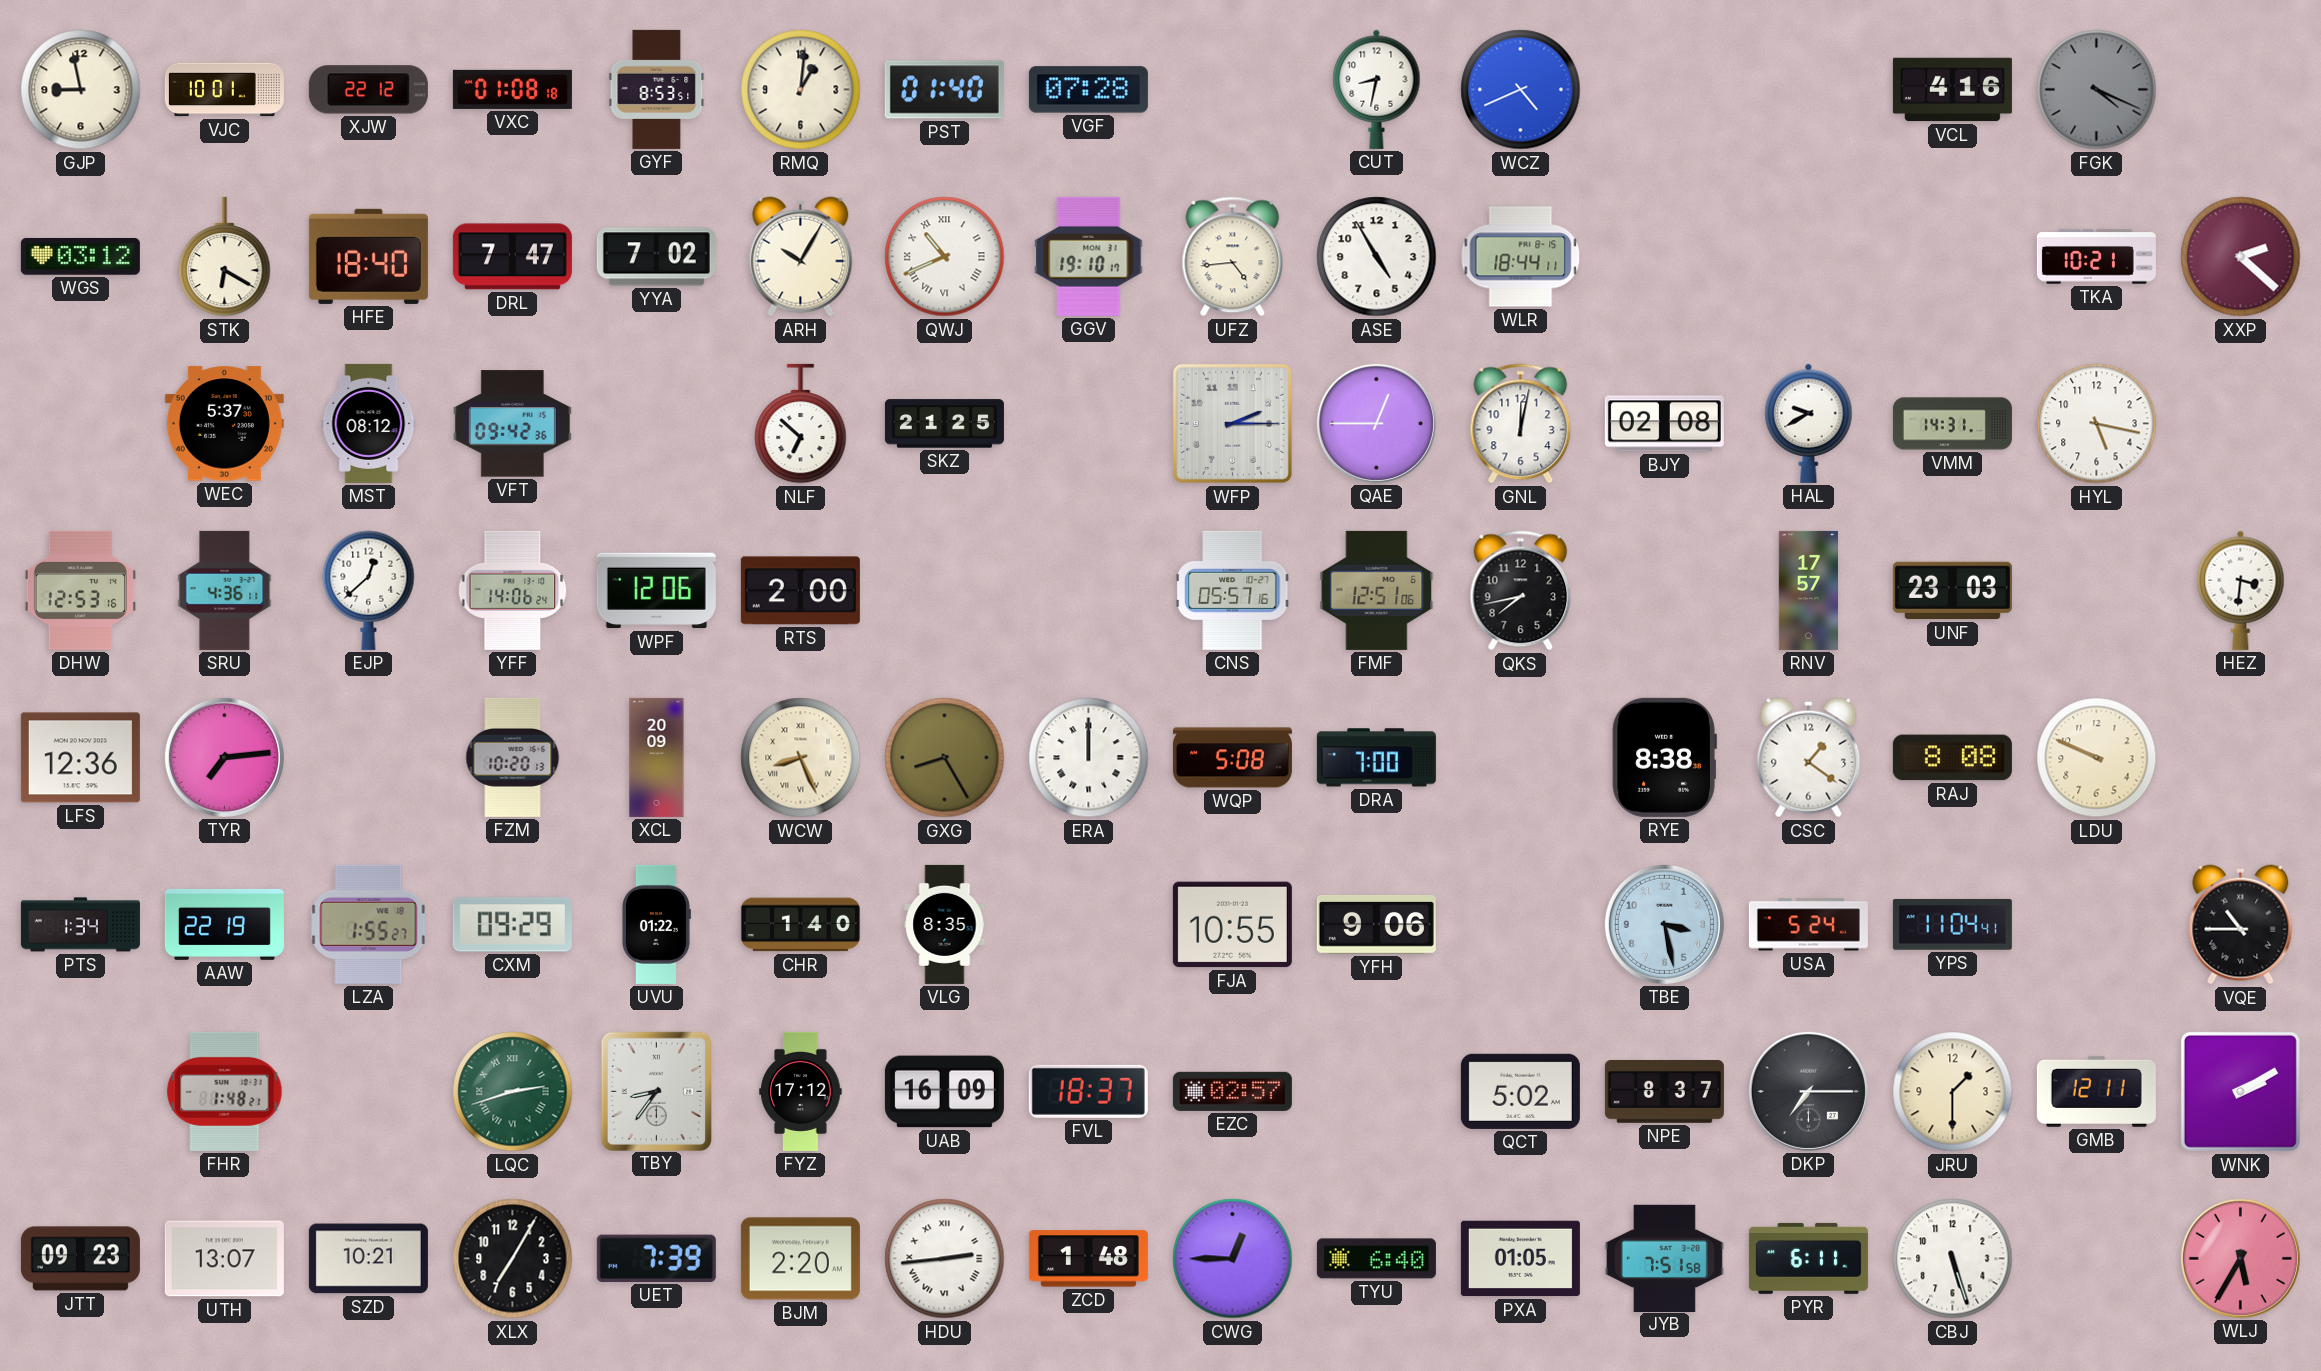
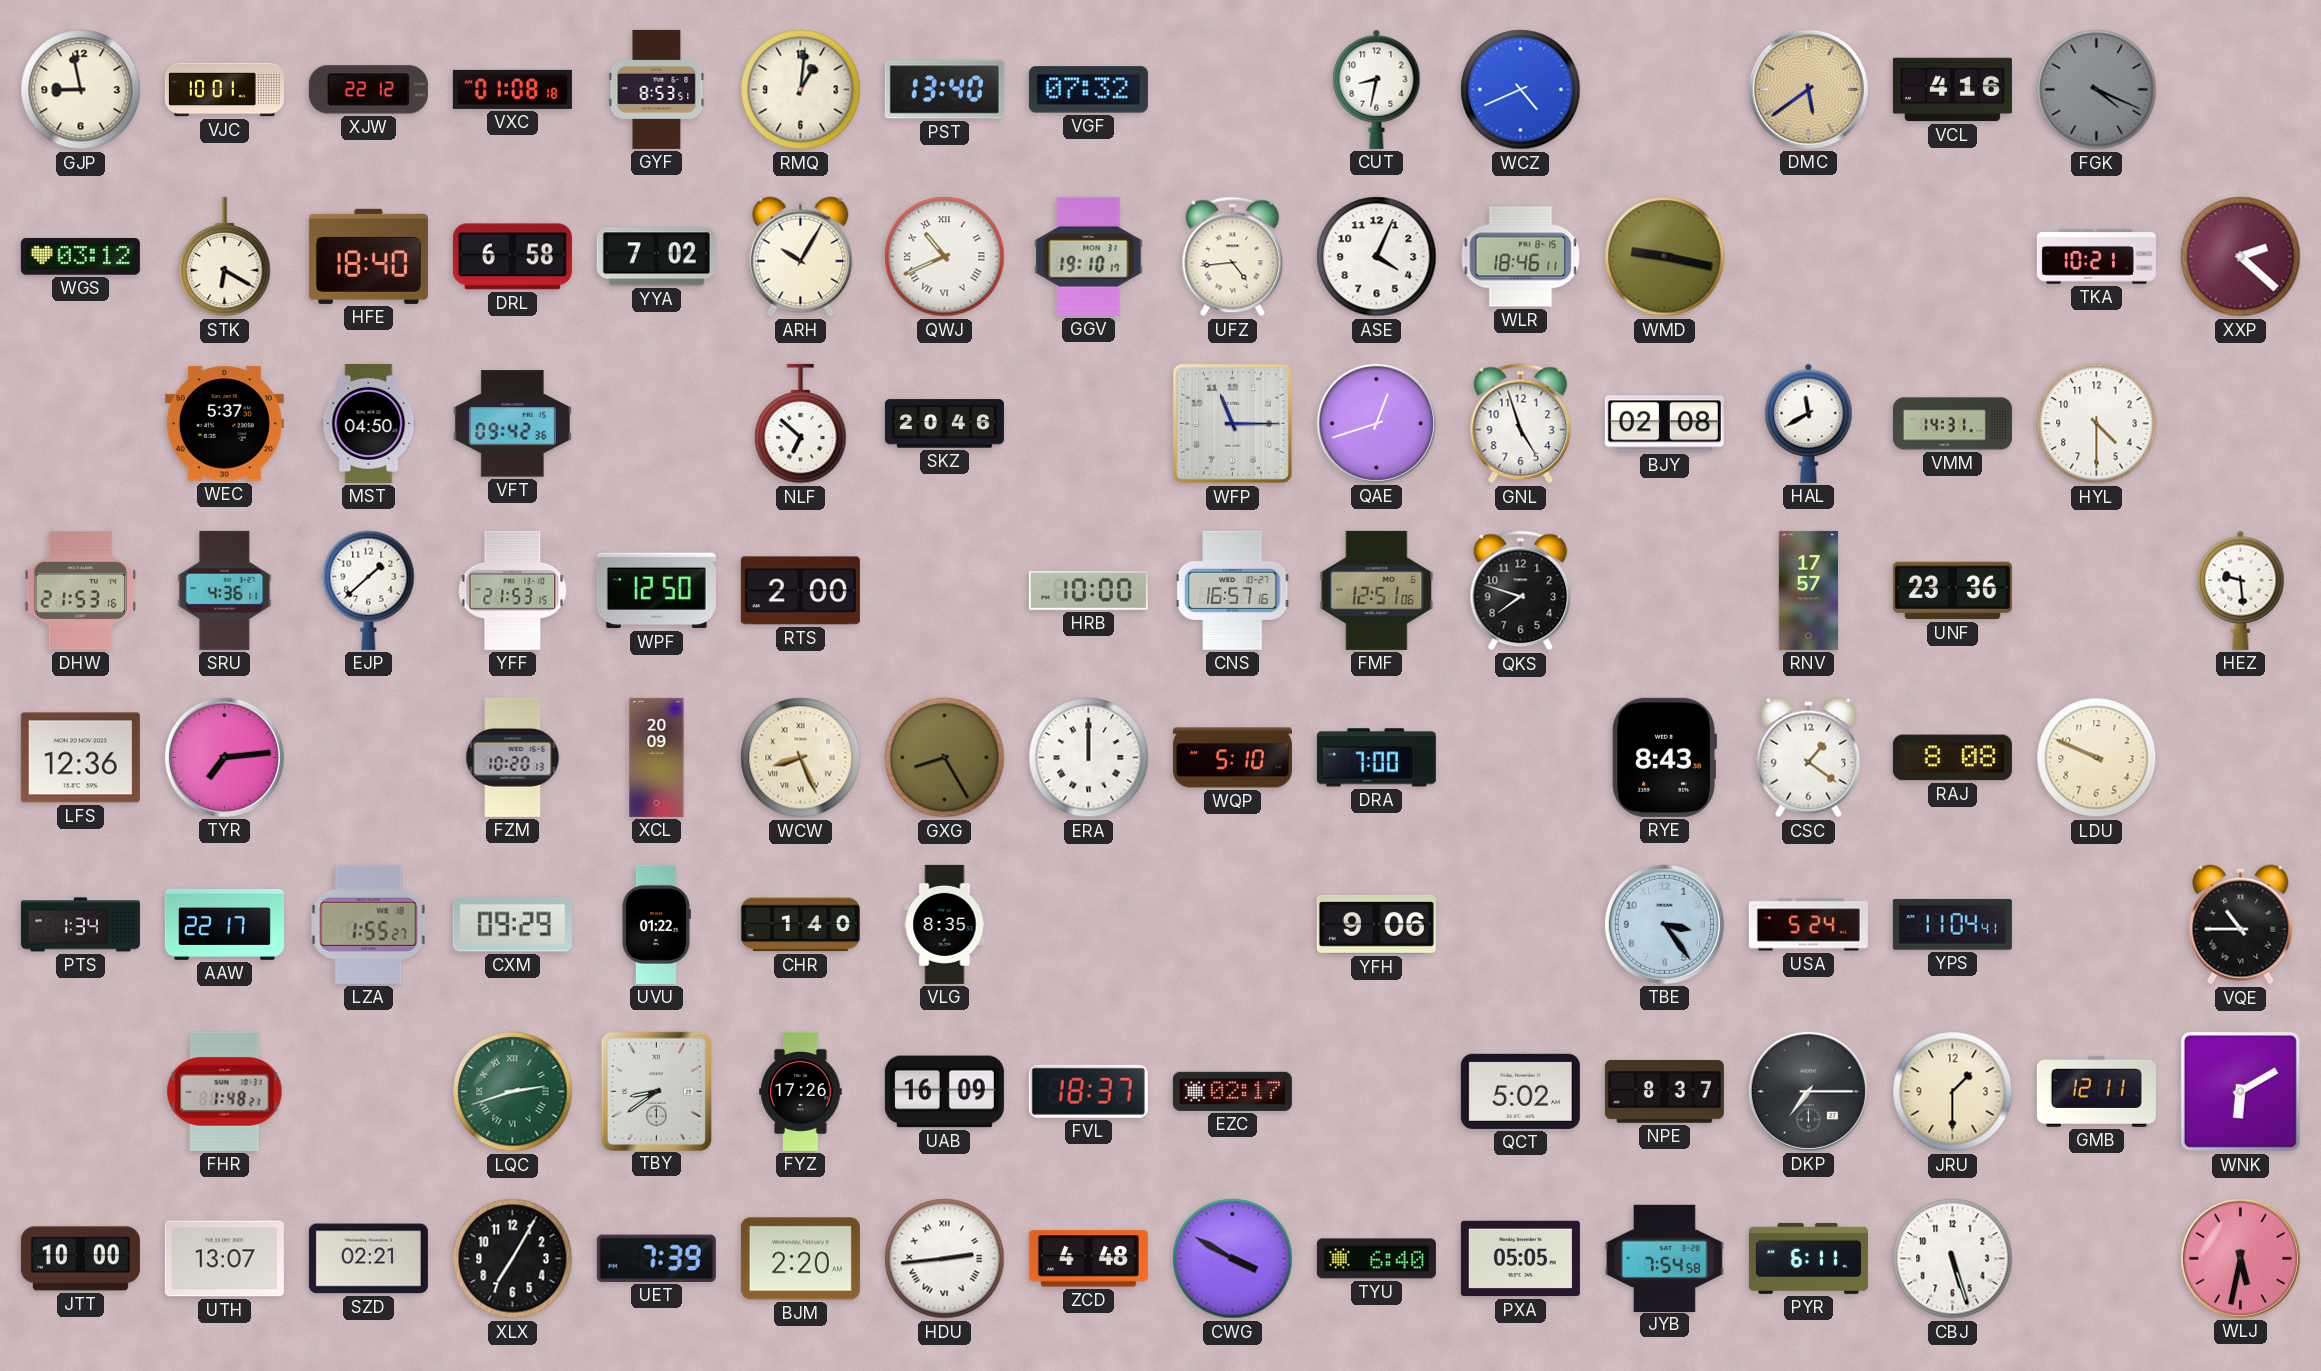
PST: 01:40 -> 13:40 (944, 90)
VGF: 07:28 -> 07:32 (1088, 90)
DMC: none -> 5:39 (1808, 89)
DRL: 7:47 -> 6:58 (512, 257)
ASE: 4:55 -> 4:04 (1377, 257)
WLR: 18:44 -> 18:46 (1521, 257)
WMD: none -> 9:17 (1665, 257)
MST: 08:12 -> 04:50 (369, 423)
SKZ: 21:25 -> 20:46 (944, 424)
WFP: 2:15 -> 11:15 (1232, 423)
QAE: 12:45 -> 12:42 (1376, 423)
GNL: 12:02 -> 4:57 (1521, 424)
HAL: 9:40 -> 11:40 (1809, 423)
HYL: 5:17 -> 4:30 (2097, 424)
DHW: 12:53 -> 21:53 (80, 590)
EJP: 12:38 -> 1:38 (369, 590)
YFF: 14:06 -> 21:53 (513, 590)
WPF: 12:06 -> 12:50 (656, 591)
HRB: none -> 10:00 (1088, 590)
CNS: 05:57 -> 16:57 (1233, 590)
QKS: 7:43 -> 7:48 (1521, 591)
UNF: 23:03 -> 23:36 (1952, 591)
HEZ: 3:31 -> 9:29 (2241, 590)
WQP: 5:08 -> 5:10 (1232, 758)
RYE: 8:38 -> 8:43 (1664, 757)
AAW: 22:19 -> 22:17 (224, 924)
FJA: 10:55 -> none (1232, 925)
TBE: 3:28 -> 3:24 (1664, 924)
TBY: 8:36 -> 8:39 (656, 1091)
FYZ: 17:12 -> 17:26 (801, 1091)
EZC: 02:57 -> 02:17 (1232, 1091)
WNK: 2:10 -> 6:10 (2240, 1091)
JTT: 09:23 -> 10:00 (80, 1259)
SZD: 10:21 -> 02:21 (368, 1259)
ZCD: 1:48 -> 4:48 (1088, 1259)
CWG: 12:45 -> 3:50 (1233, 1259)
PXA: 01:05 -> 05:05 (1520, 1259)
JYB: 7:51 -> 7:54 (1664, 1258)
WLJ: 5:35 -> 5:32 (2240, 1258)
